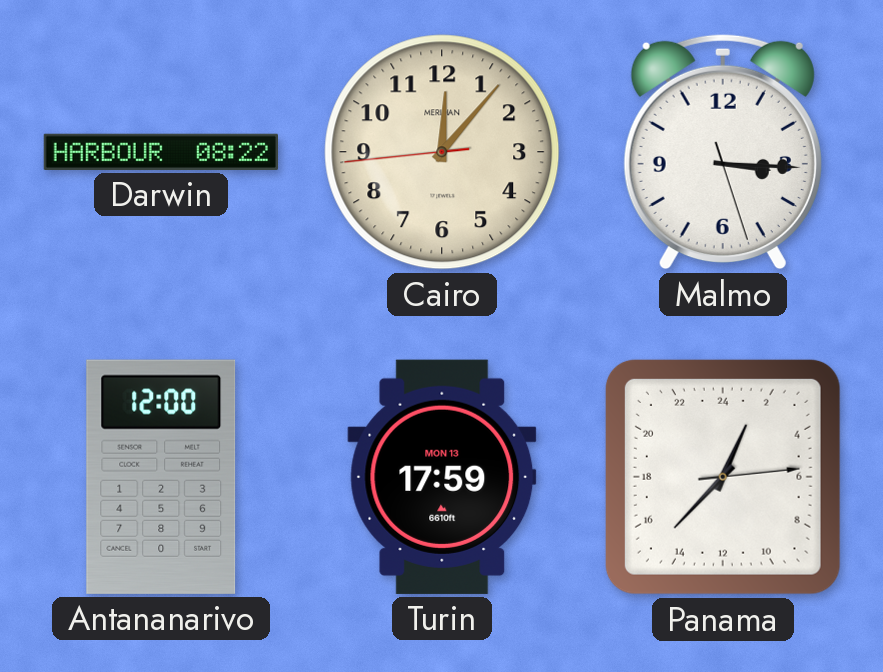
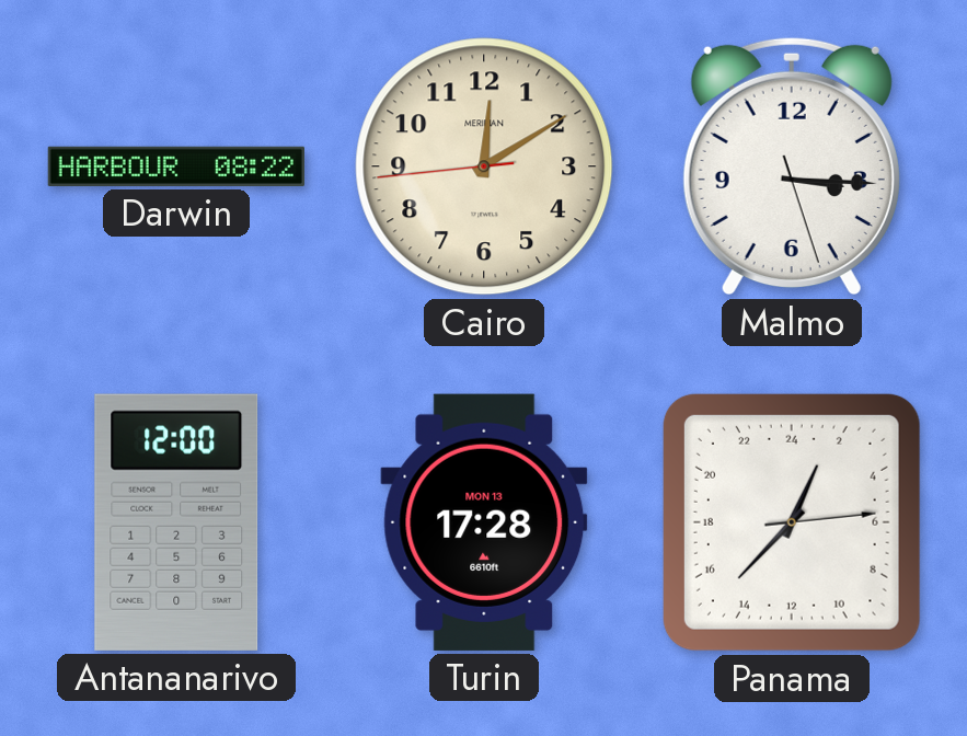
Cairo: 12:06 -> 12:09 (484, 166)
Turin: 17:59 -> 17:28 (484, 522)
